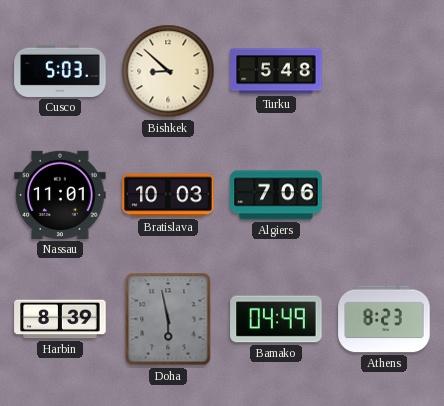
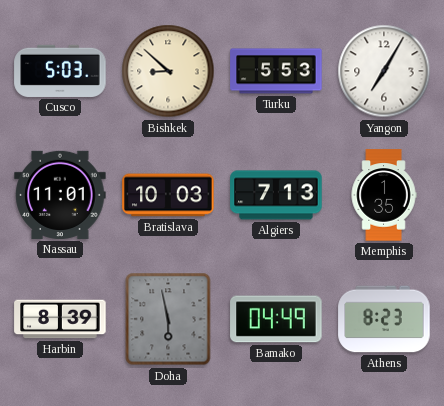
Turku: 5:48 -> 5:53 (276, 71)
Yangon: none -> 7:05 (384, 71)
Algiers: 7:06 -> 7:13 (276, 195)
Memphis: none -> 1:35 (384, 195)
